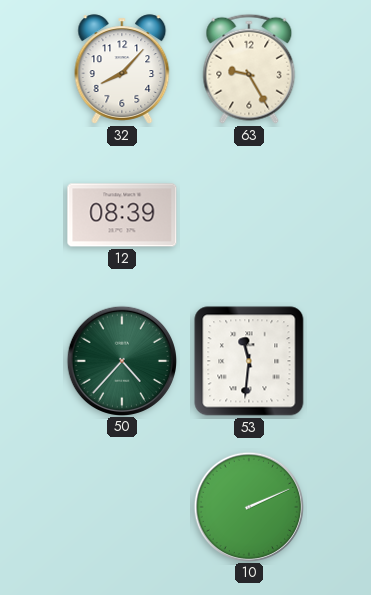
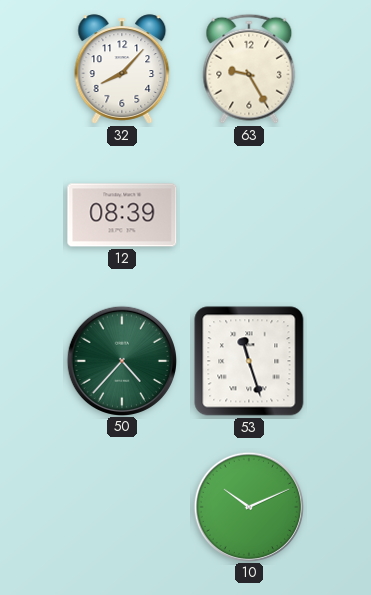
53: 11:31 -> 11:27 (249, 361)
10: 2:11 -> 10:11 (248, 506)
